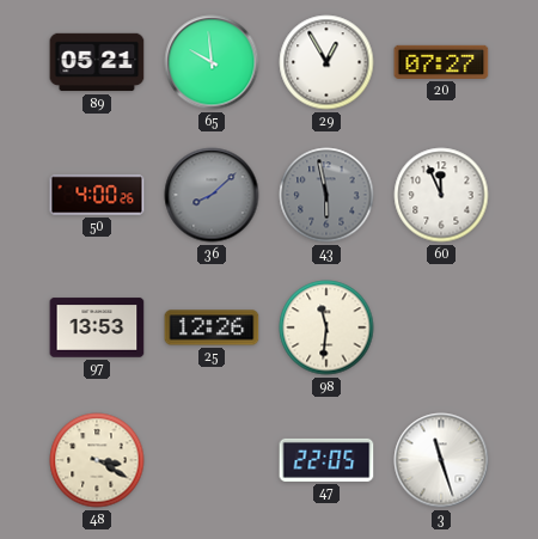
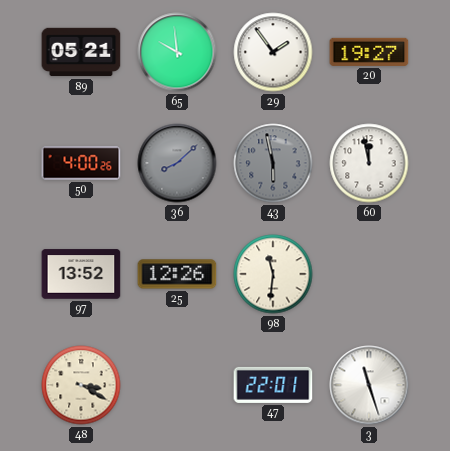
29: 12:55 -> 1:54 (273, 52)
20: 07:27 -> 19:27 (369, 52)
60: 11:56 -> 11:58 (369, 163)
97: 13:53 -> 13:52 (81, 274)
47: 22:05 -> 22:01 (273, 385)
